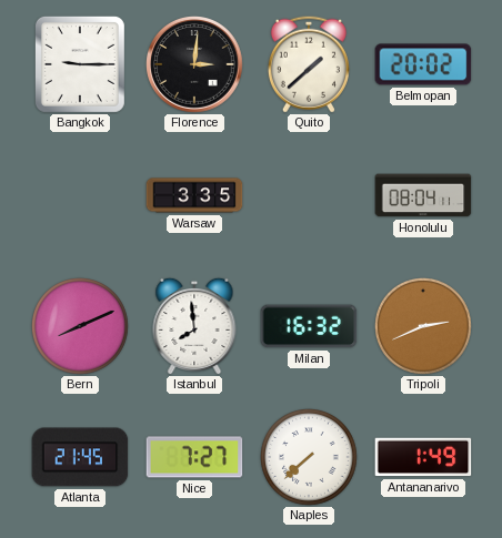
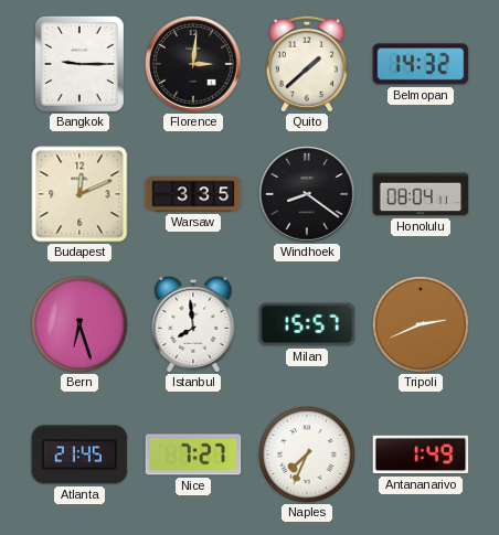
Belmopan: 20:02 -> 14:32 (421, 64)
Budapest: none -> 12:11 (79, 194)
Windhoek: none -> 8:21 (307, 194)
Bern: 8:11 -> 6:27 (81, 325)
Milan: 16:32 -> 15:57 (307, 324)
Naples: 7:38 -> 7:34 (308, 456)
